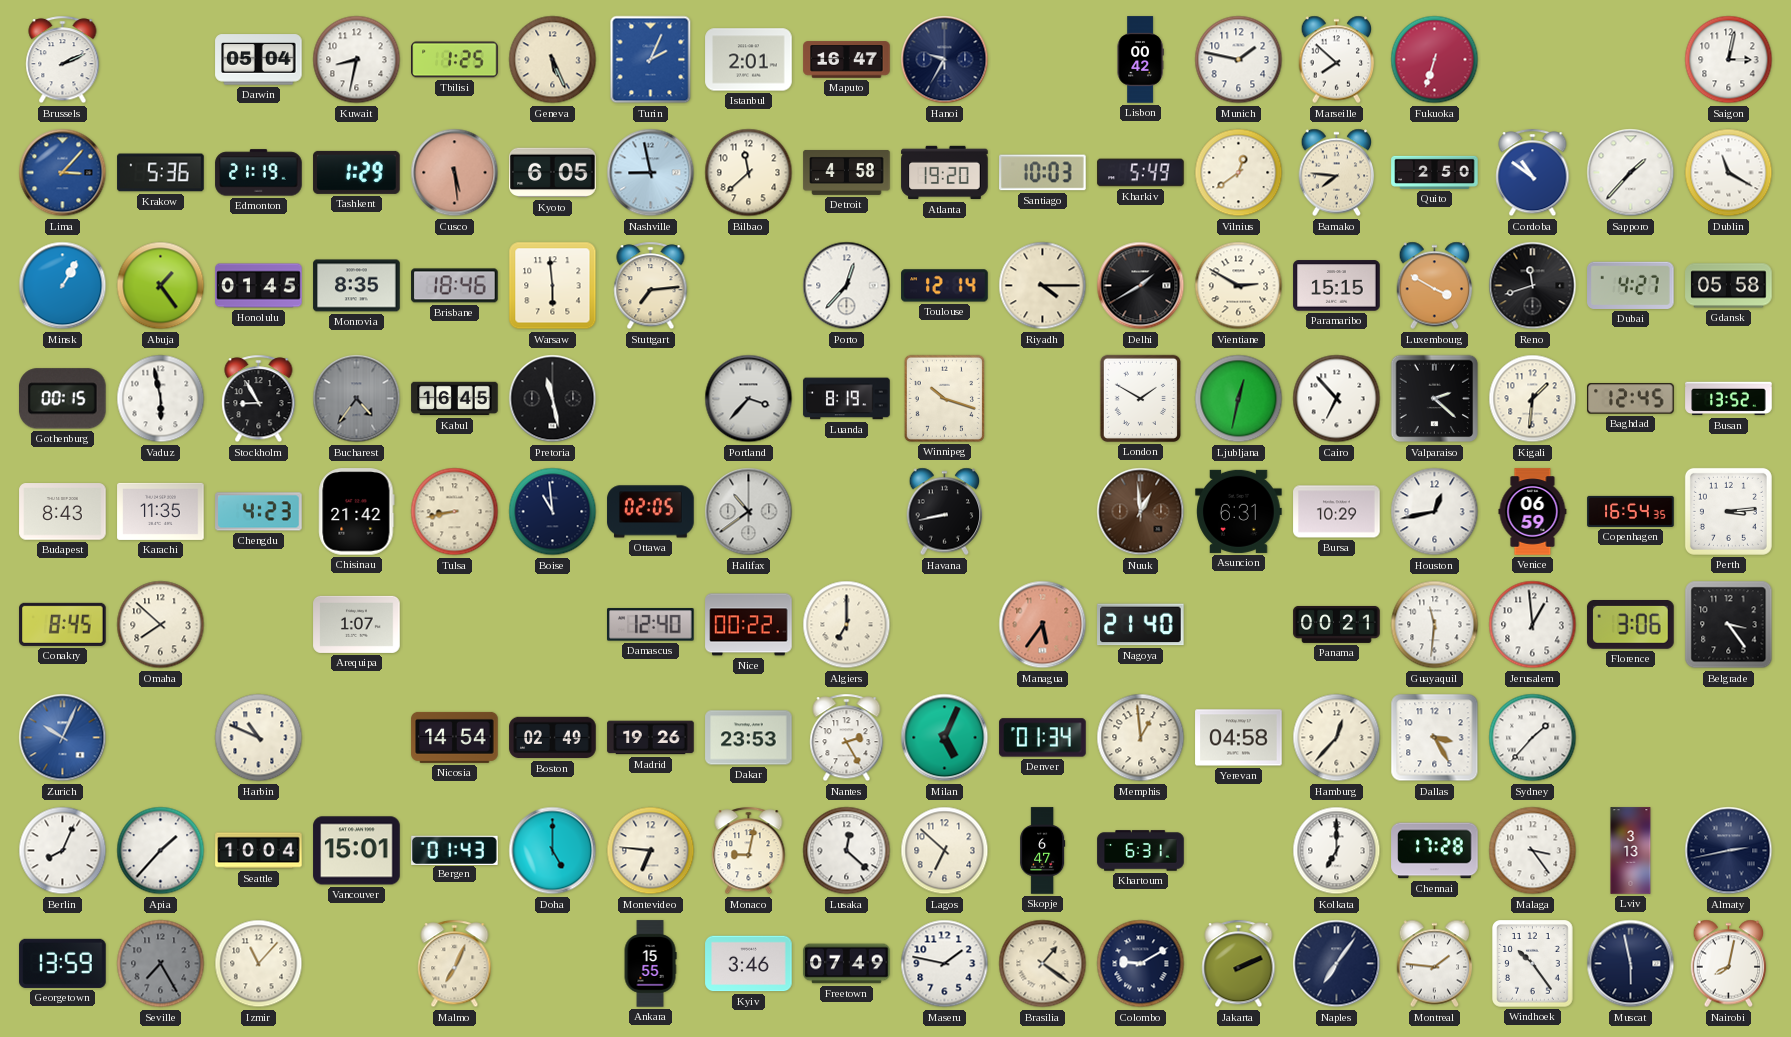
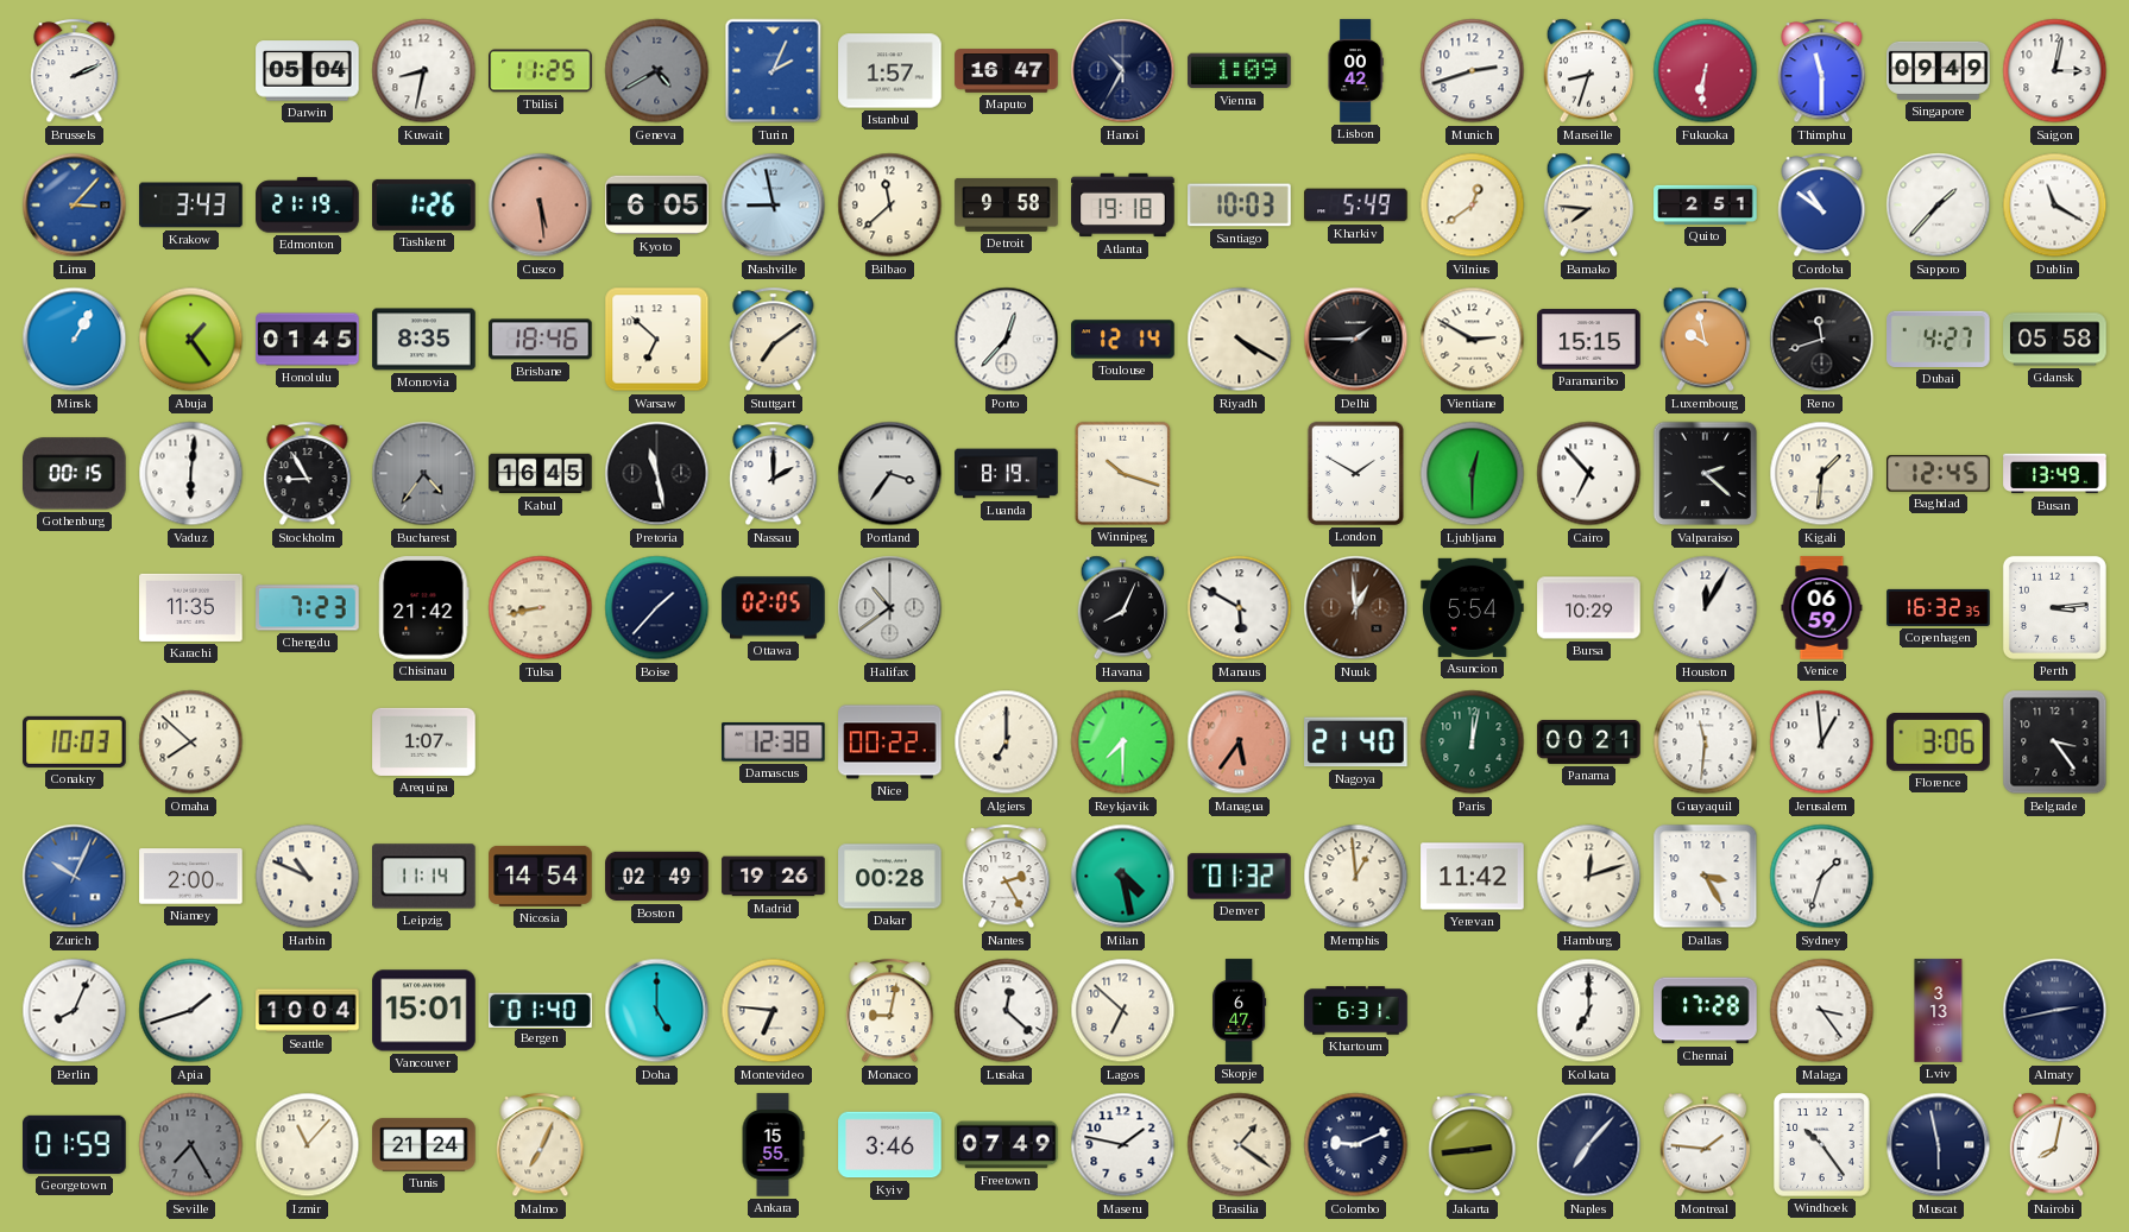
Tbilisi: 1:25 -> 11:25 (541, 71)
Geneva: 5:26 -> 4:40 (657, 71)
Geneva dial: cream -> grey (657, 71)
Istanbul: 2:01 -> 1:57 (890, 71)
Hanoi: 9:35 -> 10:35 (1123, 71)
Vienna: none -> 1:09 (1240, 71)
Munich: 1:47 -> 2:42 (1473, 71)
Marseille: 7:52 -> 8:33 (1589, 71)
Fukuoka: 6:33 -> 6:31 (1706, 71)
Thimphu: none -> 11:30 (1822, 71)
Singapore: none -> 09:49 (1939, 70)
Krakow: 5:36 -> 3:43 (191, 206)
Tashkent: 1:29 -> 1:26 (424, 204)
Detroit: 4:58 -> 9:58 (1007, 204)
Atlanta: 19:20 -> 19:18 (1123, 206)
Quito: 2:50 -> 2:51 (1706, 204)
Warsaw: 5:59 -> 6:52 (657, 340)
Stuttgart: 7:14 -> 7:09 (774, 340)
Riyadh: 4:15 -> 4:20 (1240, 340)
Delhi: 1:40 -> 1:45 (1356, 340)
Luxembourg: 3:50 -> 9:58 (1706, 340)
Vaduz: 5:58 -> 6:01 (191, 474)
Nassau: none -> 2:00 (774, 474)
Portland: 3:37 -> 3:36 (890, 474)
Ljubljana: 12:32 -> 12:30 (1473, 474)
Busan: 13:52 -> 13:49 (2055, 474)
Budapest: 8:43 -> none (63, 512)
Chengdu: 4:23 -> 7:23 (308, 608)
Boise: 10:59 -> 1:37 (657, 608)
Havana: 8:43 -> 8:04 (1123, 608)
Manaus: none -> 5:50 (1240, 608)
Asuncion: 6:31 -> 5:54 (1473, 607)
Houston: 12:43 -> 12:05 (1706, 608)
Copenhagen: 16:54 -> 16:32 (1939, 607)
Conakry: 8:45 -> 10:03 (75, 741)
Damascus: 12:40 -> 12:38 (774, 743)
Reykjavik: none -> 7:30 (1123, 743)
Paris: none -> 12:02 (1473, 743)
Niamey: none -> 2:00 (191, 877)
Leipzig: none -> 11:14 (424, 877)
Dakar: 23:53 -> 00:28 (890, 877)
Milan: 5:04 -> 4:28 (1123, 877)
Denver: 01:34 -> 01:32 (1240, 877)
Yerevan: 04:58 -> 11:42 (1473, 877)
Hamburg: 12:37 -> 12:12 (1589, 877)
Sydney: 1:37 -> 1:33 (1822, 877)
Apia: 1:37 -> 1:42 (191, 1011)
Bergen: 01:43 -> 01:40 (541, 1010)
Georgetown: 13:59 -> 01:59 (75, 1144)
Tunis: none -> 21:24 (424, 1145)
Colombo: 9:10 -> 9:11 (1356, 1145)
Jakarta: 2:11 -> 2:44 (1473, 1145)
Naples: 7:06 -> 7:07 (1589, 1145)
